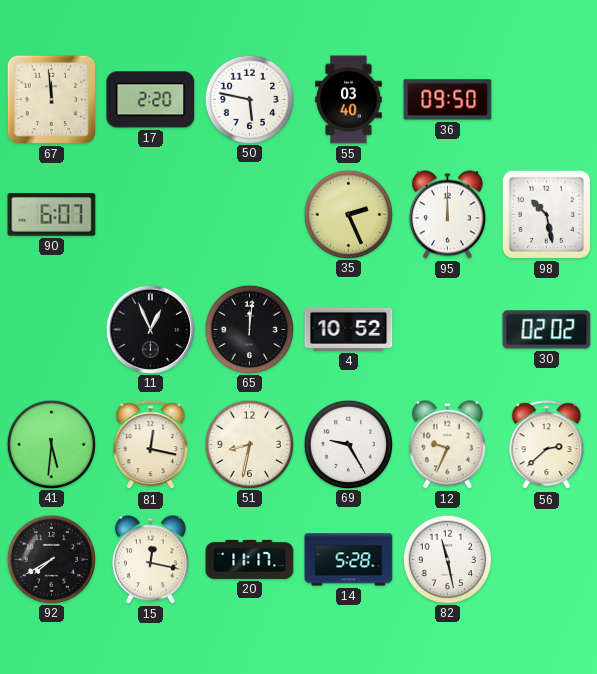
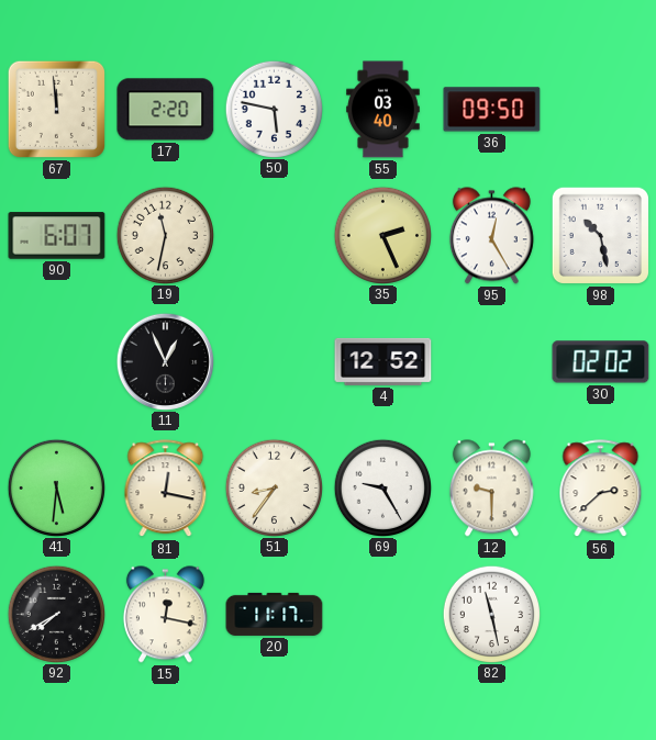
19: none -> 11:32 (165, 235)
95: 12:00 -> 12:25 (491, 236)
65: 12:01 -> none (249, 329)
4: 10:52 -> 12:52 (383, 361)
51: 8:32 -> 8:36 (274, 487)
12: 9:34 -> 9:30 (491, 489)
14: 5:28 -> none (349, 560)
